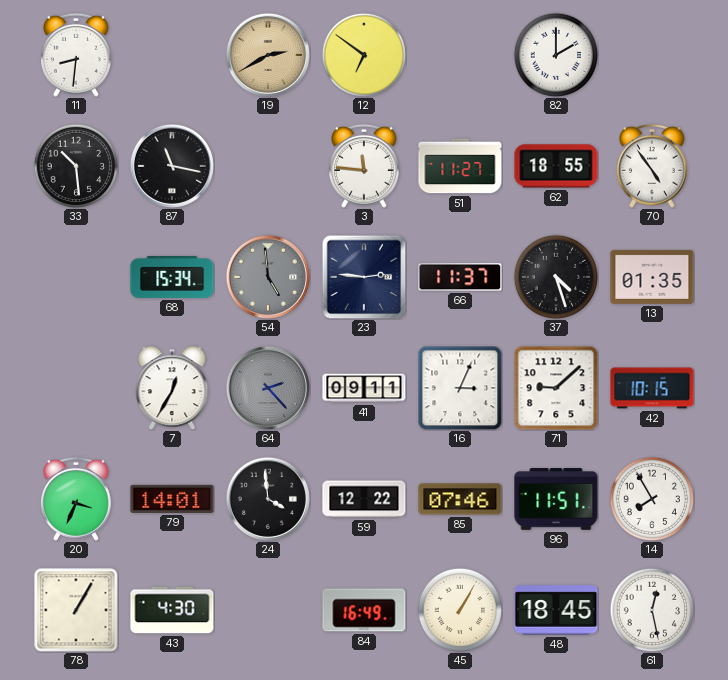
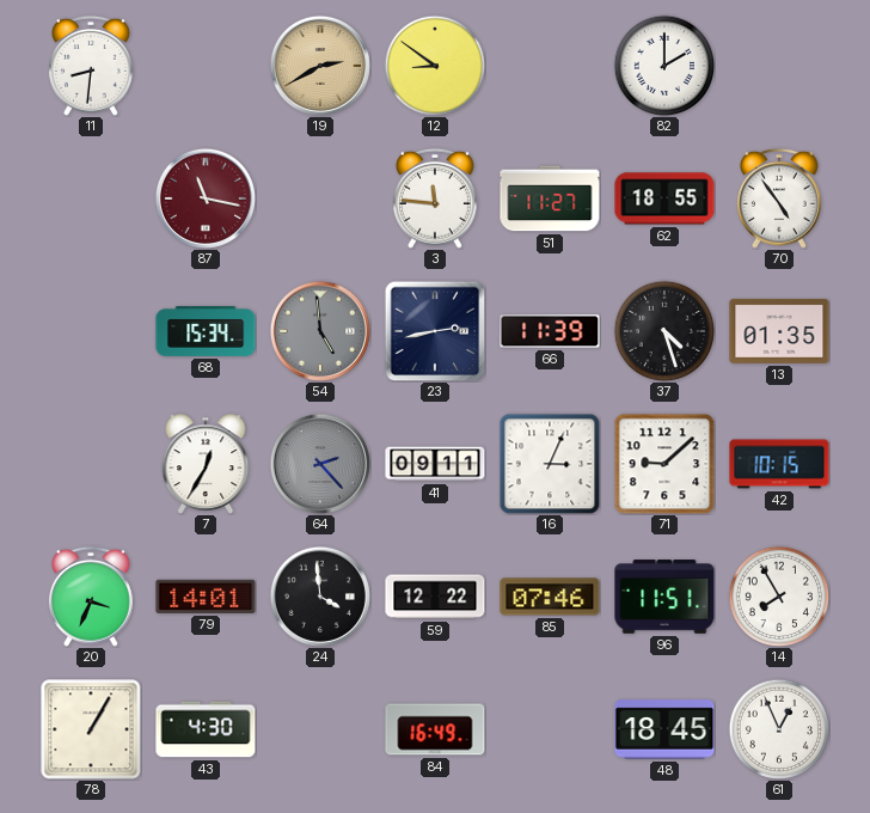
12: 6:51 -> 8:51 (435, 66)
33: 10:29 -> none (76, 166)
87 dial: black -> burgundy (206, 198)
23: 2:46 -> 2:43 (435, 331)
66: 11:37 -> 11:39 (550, 331)
45: 1:05 -> none (460, 610)
61: 12:28 -> 12:56 (779, 729)
